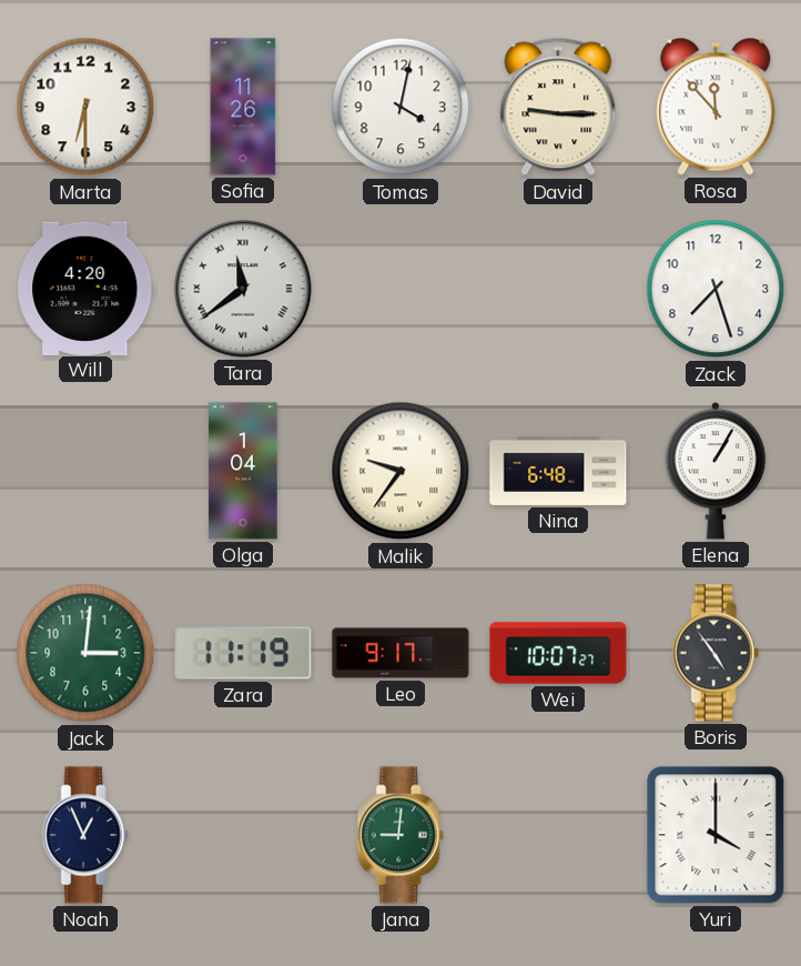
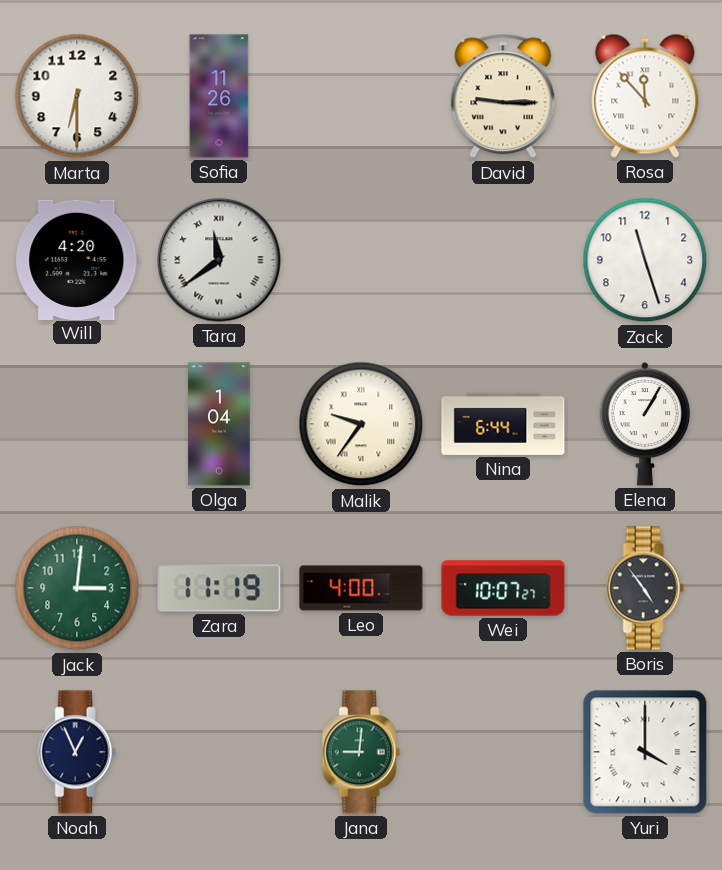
Tomas: 4:02 -> none (400, 107)
Zack: 7:27 -> 11:27 (645, 260)
Nina: 6:48 -> 6:44 (503, 424)
Leo: 9:17 -> 4:00 (361, 588)
